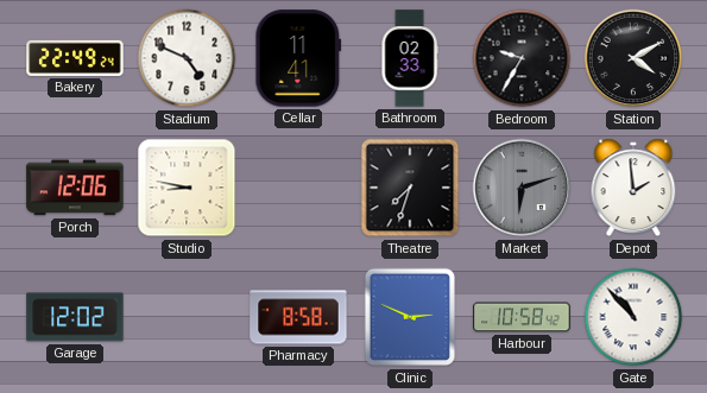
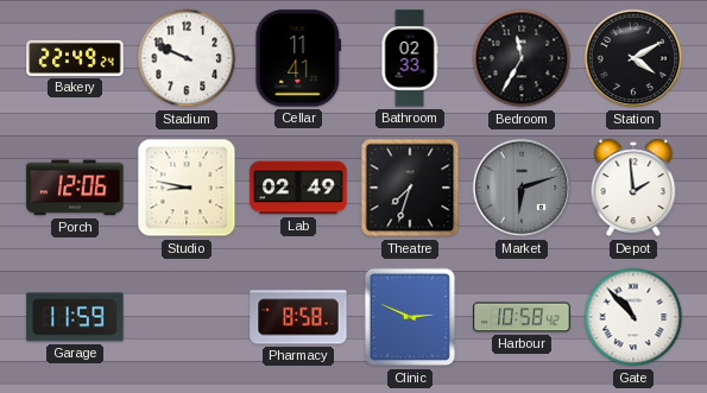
Stadium: 4:49 -> 9:49 (187, 58)
Bedroom: 9:35 -> 11:35 (522, 58)
Lab: none -> 02:49 (298, 188)
Garage: 12:02 -> 11:59 (75, 317)
